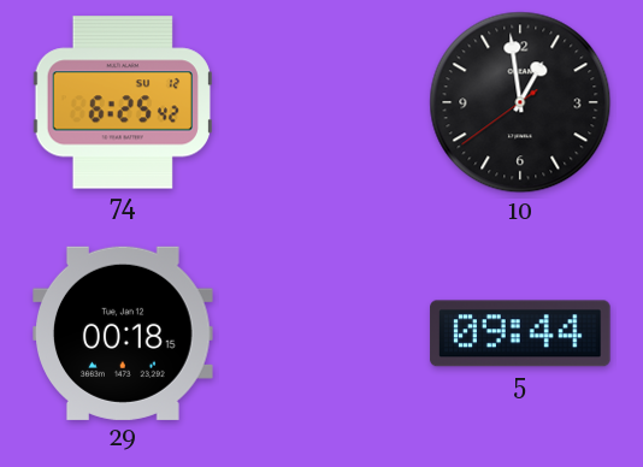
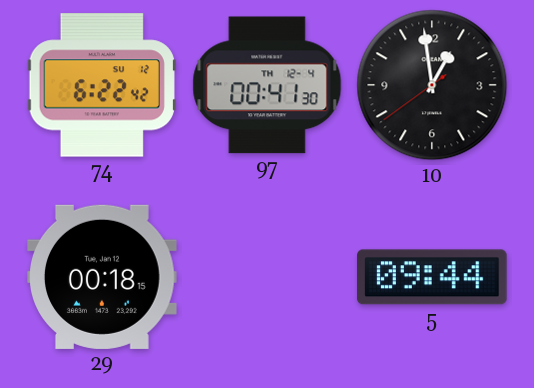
74: 6:25 -> 6:22 (102, 85)
97: none -> 00:41 (267, 85)
